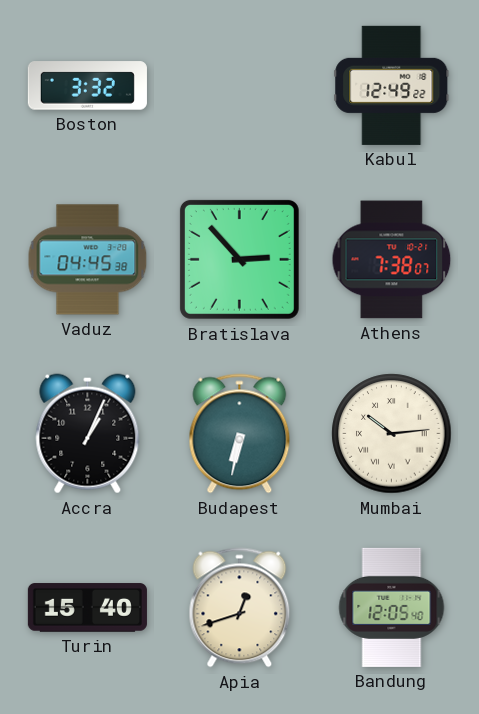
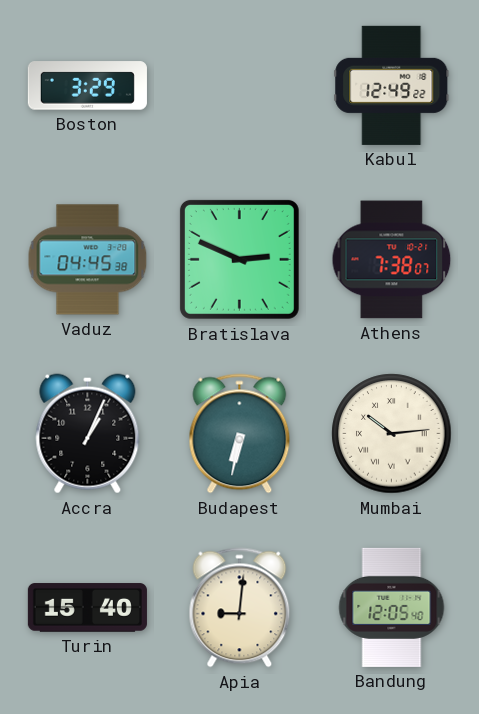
Boston: 3:32 -> 3:29 (87, 86)
Bratislava: 2:53 -> 2:49 (239, 259)
Apia: 12:42 -> 9:01 (240, 608)
